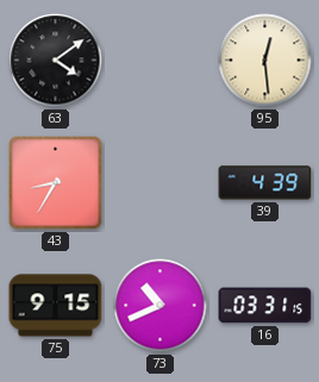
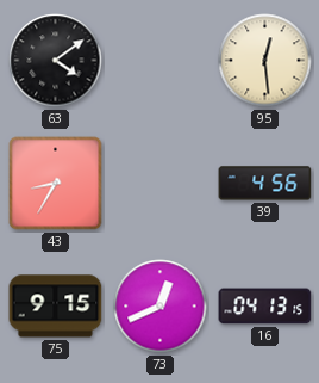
39: 4:39 -> 4:56 (265, 184)
73: 10:41 -> 12:41 (161, 307)
16: 03:31 -> 04:13 (265, 307)
